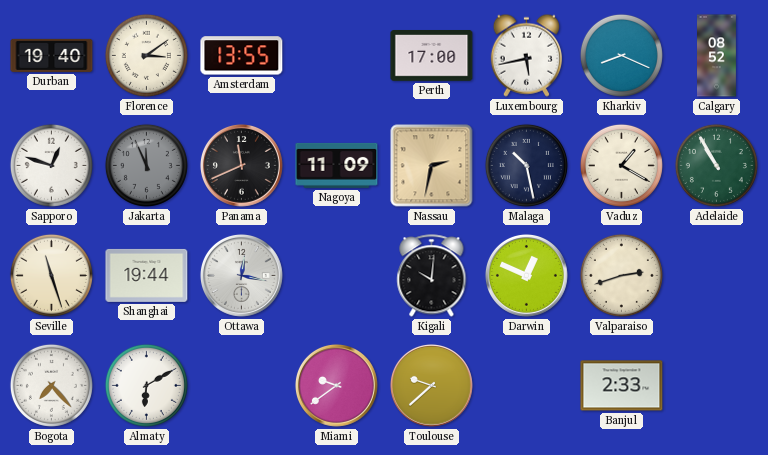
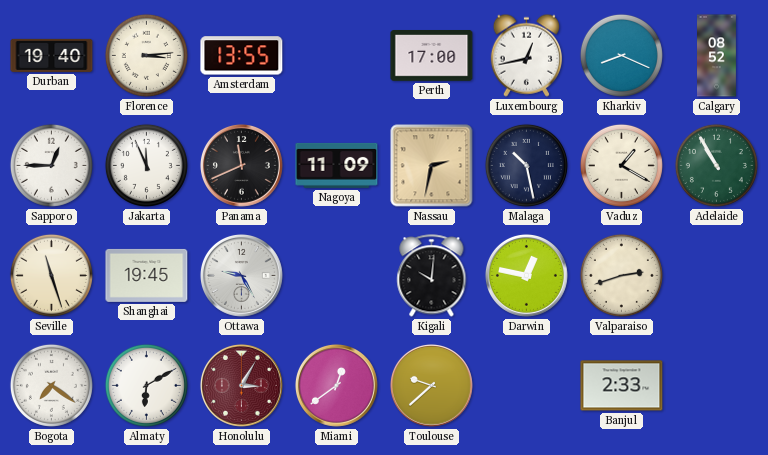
Florence: 3:09 -> 3:14 (146, 55)
Luxembourg: 5:43 -> 12:43 (526, 55)
Sapporo: 12:48 -> 12:45 (51, 165)
Jakarta dial: grey -> white (146, 165)
Shanghai: 19:44 -> 19:45 (147, 275)
Ottawa: 12:17 -> 9:25 (241, 275)
Darwin: 12:49 -> 12:47 (526, 275)
Bogota: 7:23 -> 7:21 (51, 385)
Honolulu: none -> 3:05 (241, 385)
Miami: 9:39 -> 12:39 (336, 385)
